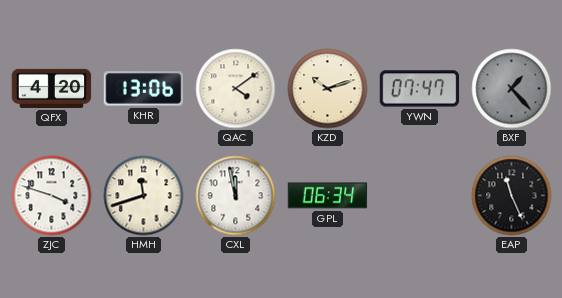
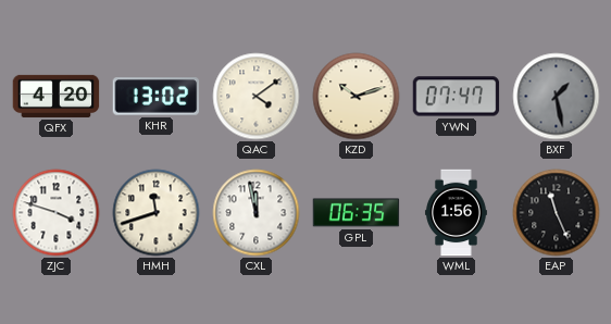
KHR: 13:06 -> 13:02 (157, 97)
BXF: 1:23 -> 1:28 (557, 97)
GPL: 06:34 -> 06:35 (357, 213)
WML: none -> 1:56 (457, 213)
